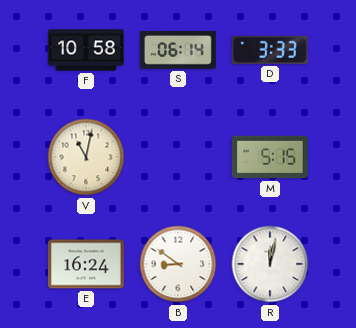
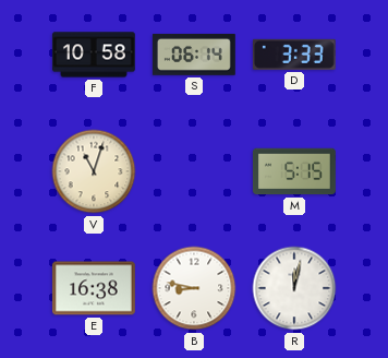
V: 11:02 -> 11:03 (94, 171)
E: 16:24 -> 16:38 (94, 288)
B: 8:51 -> 8:47 (194, 288)
